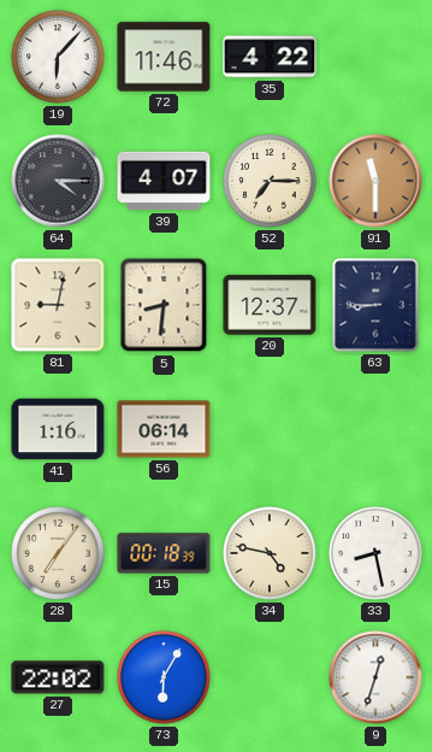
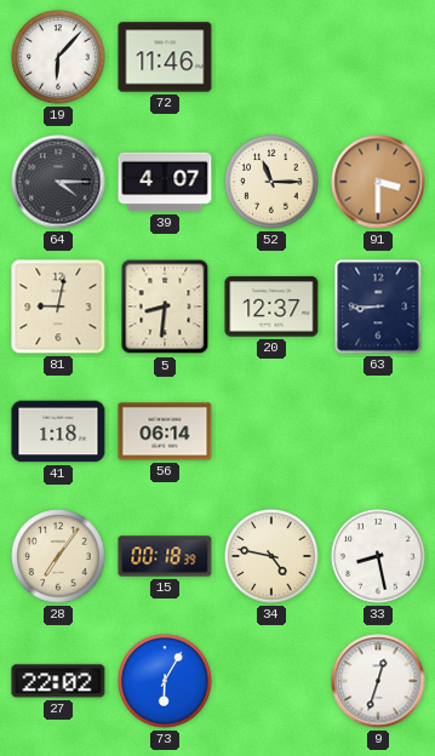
35: 4:22 -> none (270, 57)
52: 7:15 -> 11:15 (271, 182)
91: 11:30 -> 3:30 (378, 182)
41: 1:16 -> 1:18 (58, 431)
